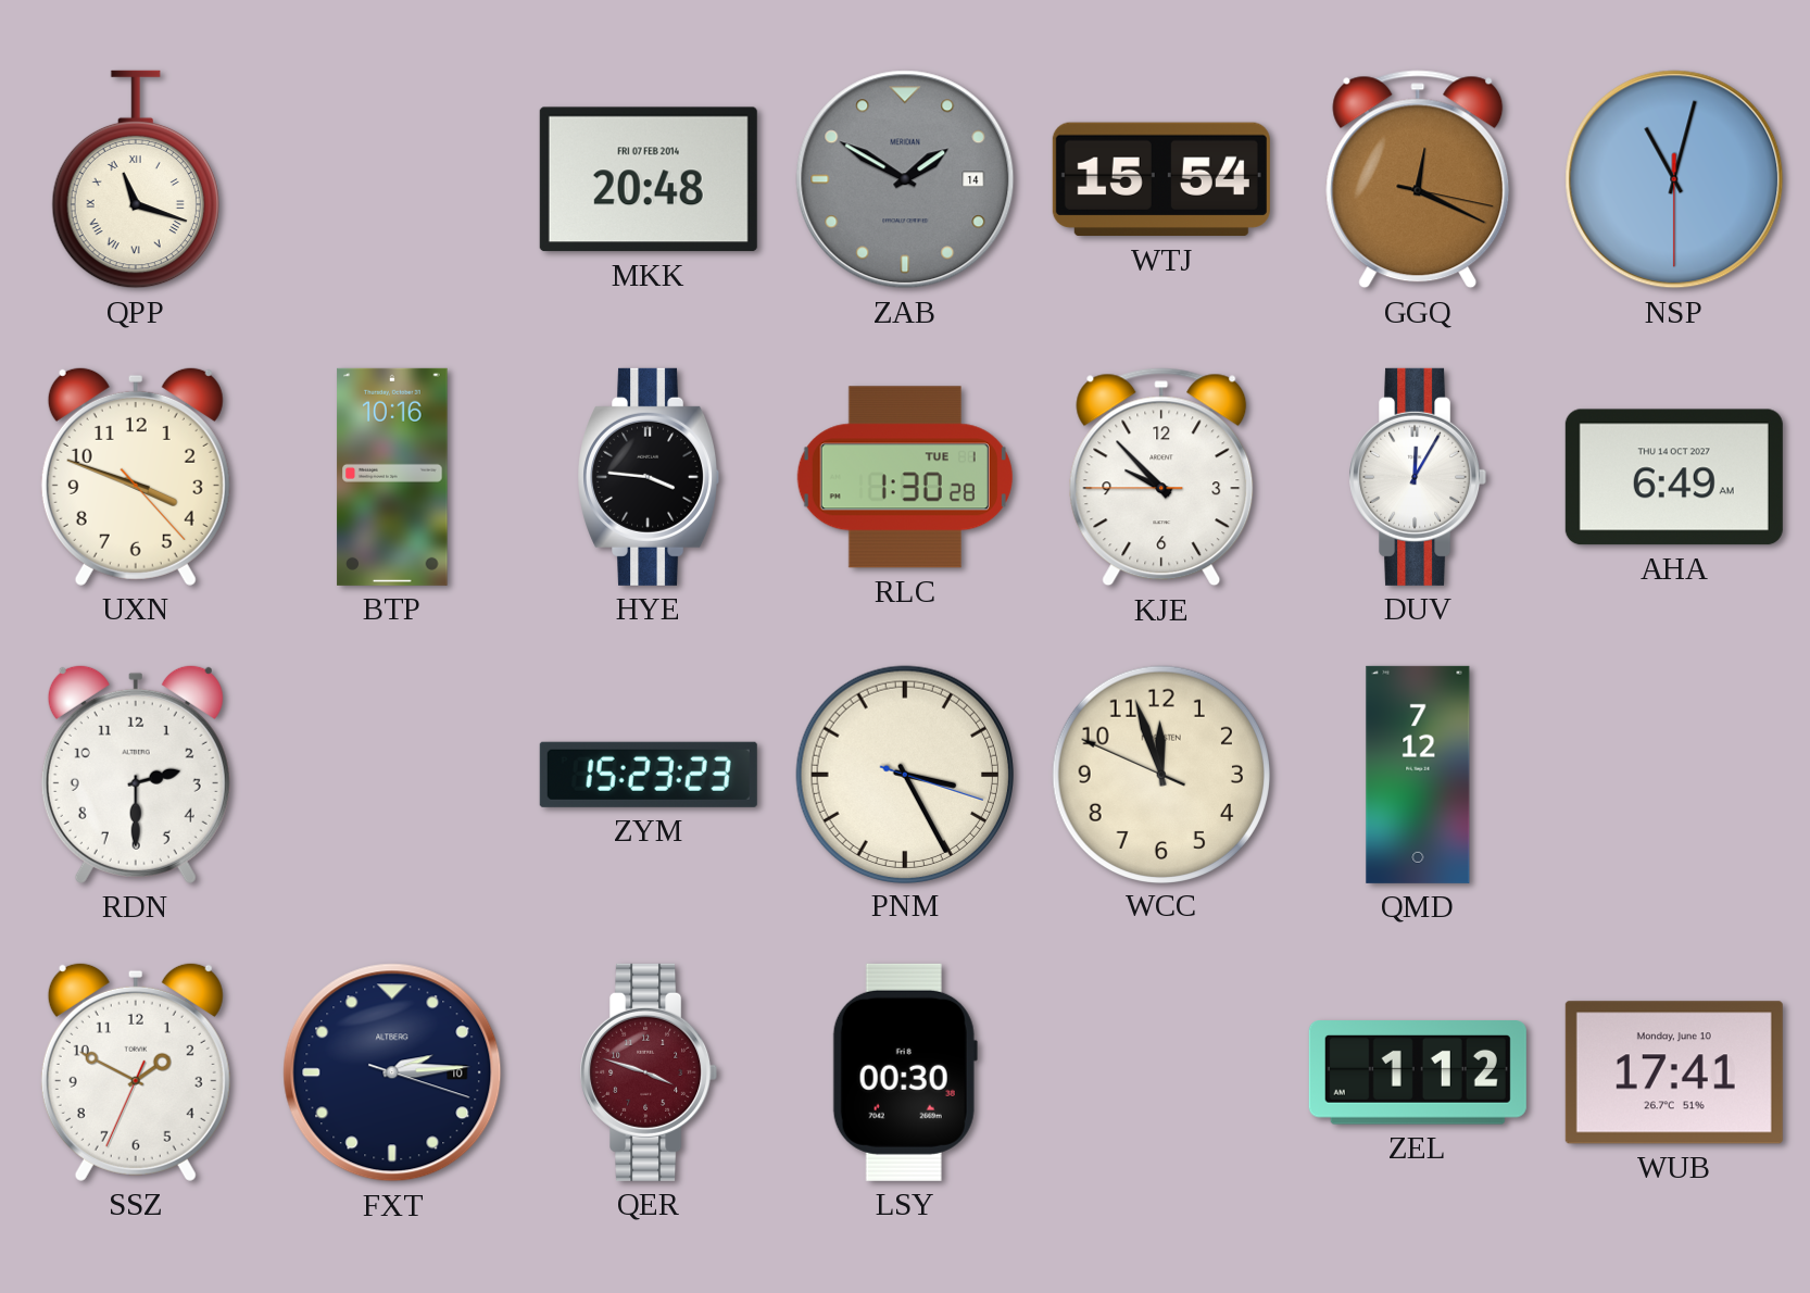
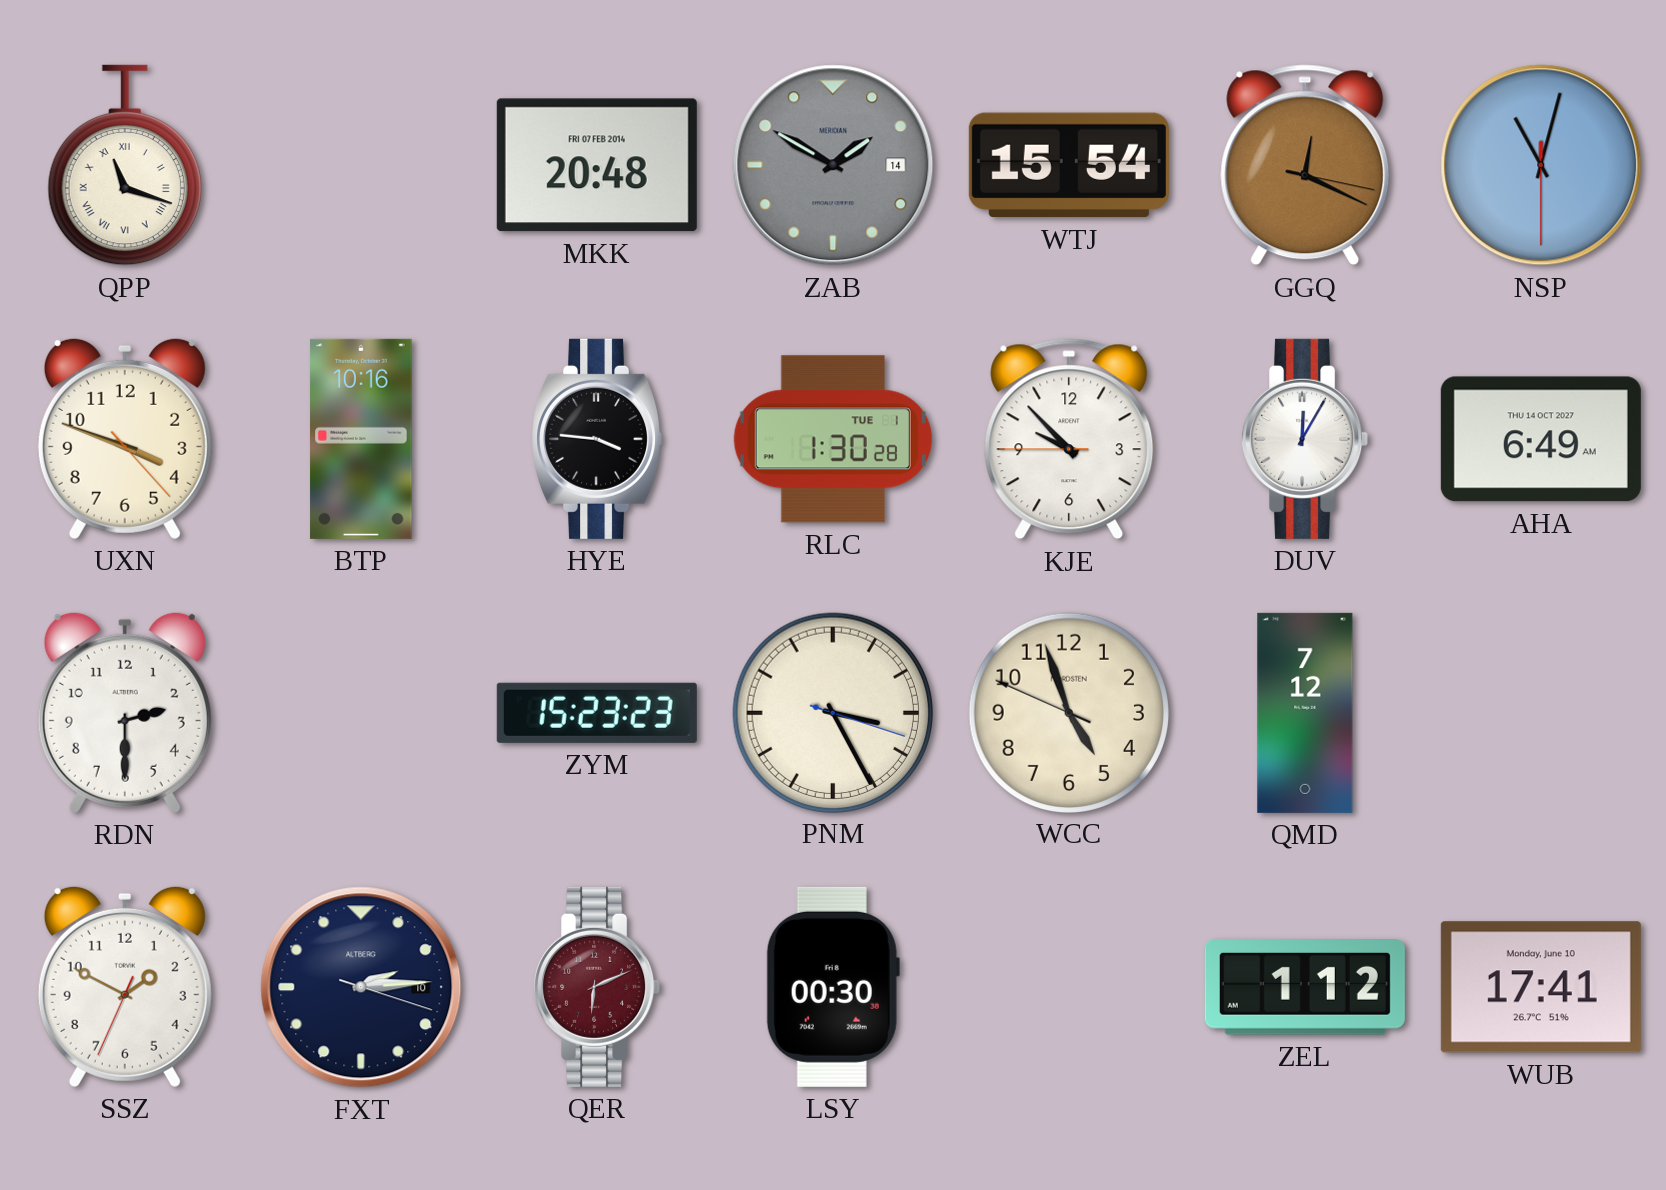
WCC: 11:56 -> 4:56 (1068, 712)
QER: 3:48 -> 6:11 (597, 987)
